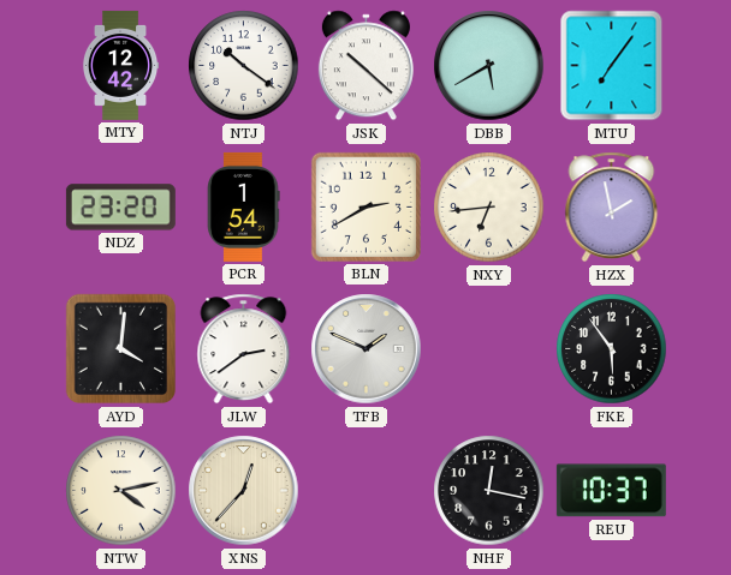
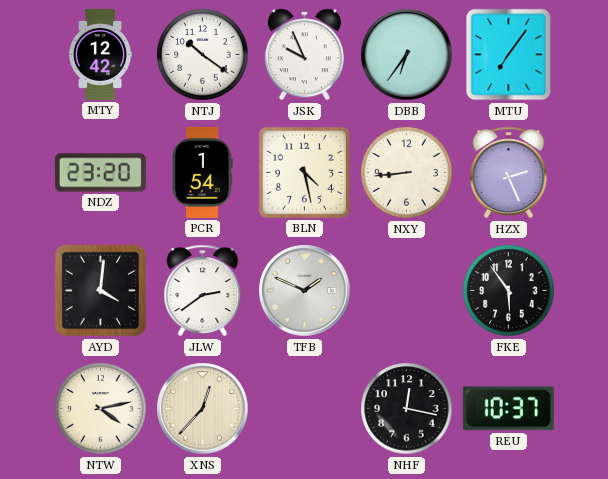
JSK: 10:22 -> 9:56 (304, 55)
DBB: 5:40 -> 6:36 (407, 55)
BLN: 2:40 -> 4:28 (304, 172)
NXY: 6:44 -> 8:44 (407, 173)
HZX: 1:58 -> 2:26 (509, 173)
